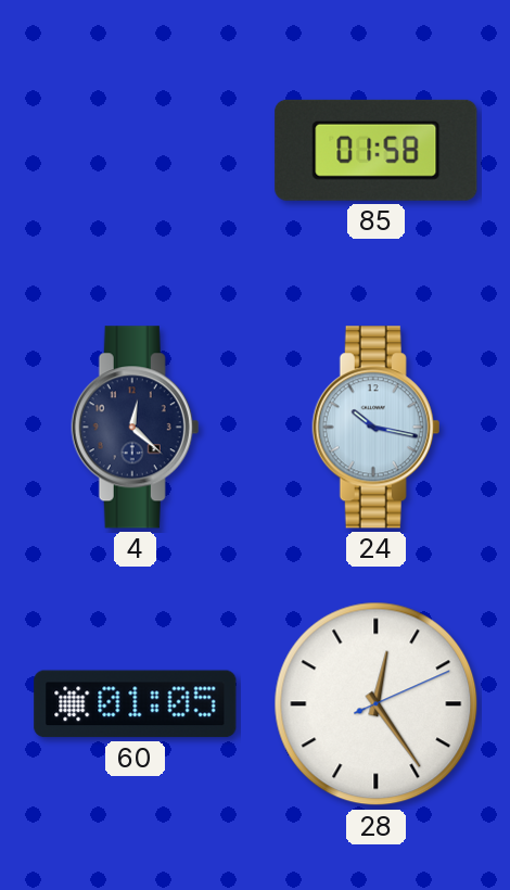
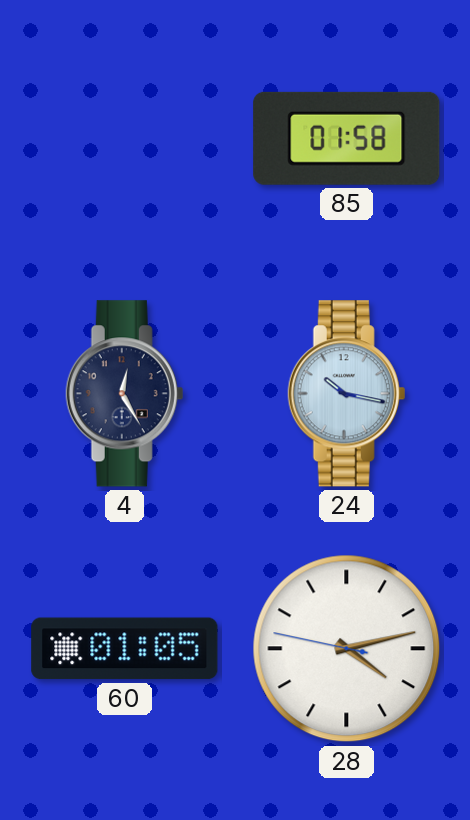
4: 12:22 -> 12:25 (125, 394)
28: 12:24 -> 4:12 (347, 649)
